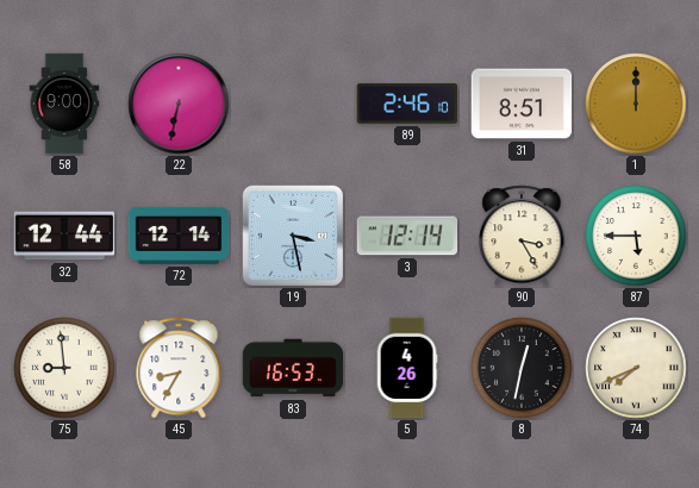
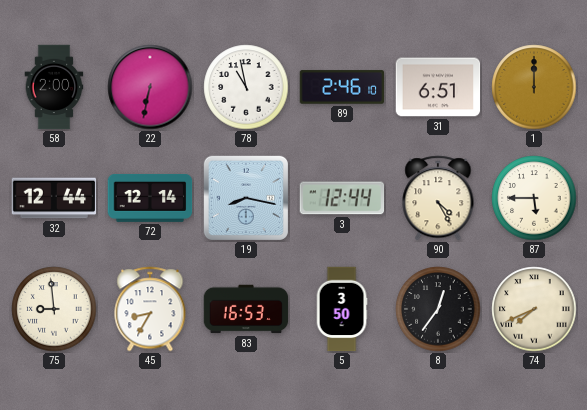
58: 9:00 -> 2:00 (54, 87)
78: none -> 10:58 (246, 87)
31: 8:51 -> 6:51 (438, 87)
19: 3:28 -> 8:17 (246, 198)
3: 12:14 -> 12:44 (342, 198)
90: 3:25 -> 4:25 (438, 198)
5: 4:26 -> 3:50 (342, 309)
8: 12:32 -> 12:36 (438, 309)
